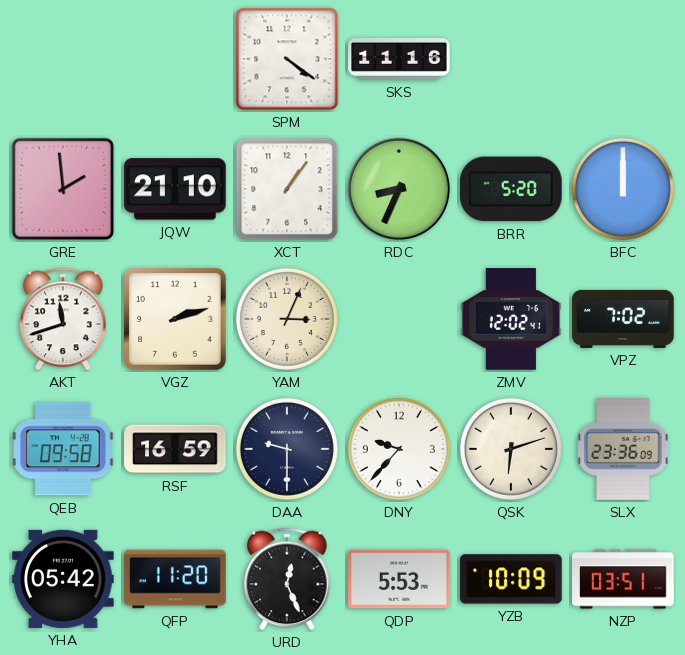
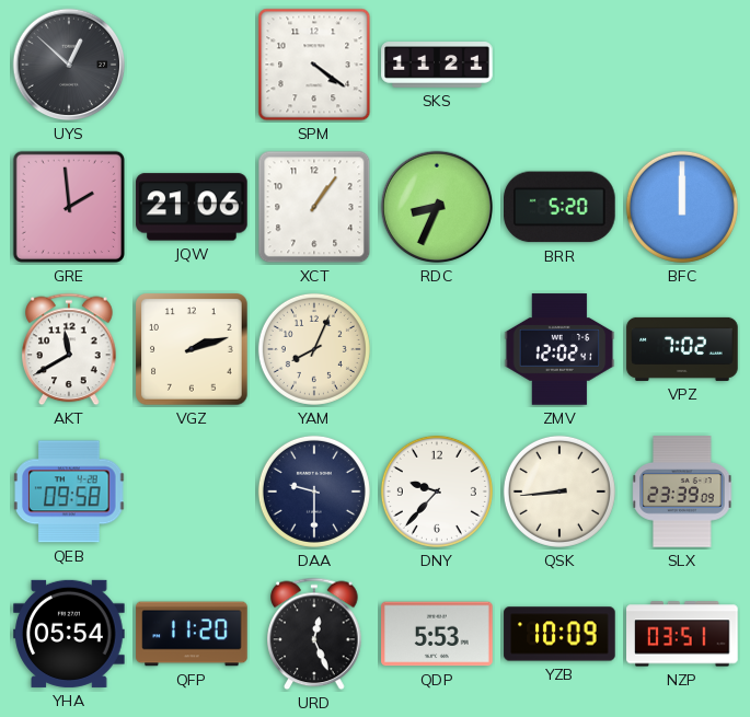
UYS: none -> 12:52 (69, 65)
SKS: 11:16 -> 11:21 (437, 66)
JQW: 21:10 -> 21:06 (192, 207)
AKT: 11:42 -> 11:40 (69, 349)
YAM: 3:04 -> 8:04 (314, 349)
RSF: 16:59 -> none (175, 449)
QSK: 6:12 -> 8:44 (559, 492)
SLX: 23:36 -> 23:39 (682, 492)
YHA: 05:42 -> 05:54 (69, 634)
